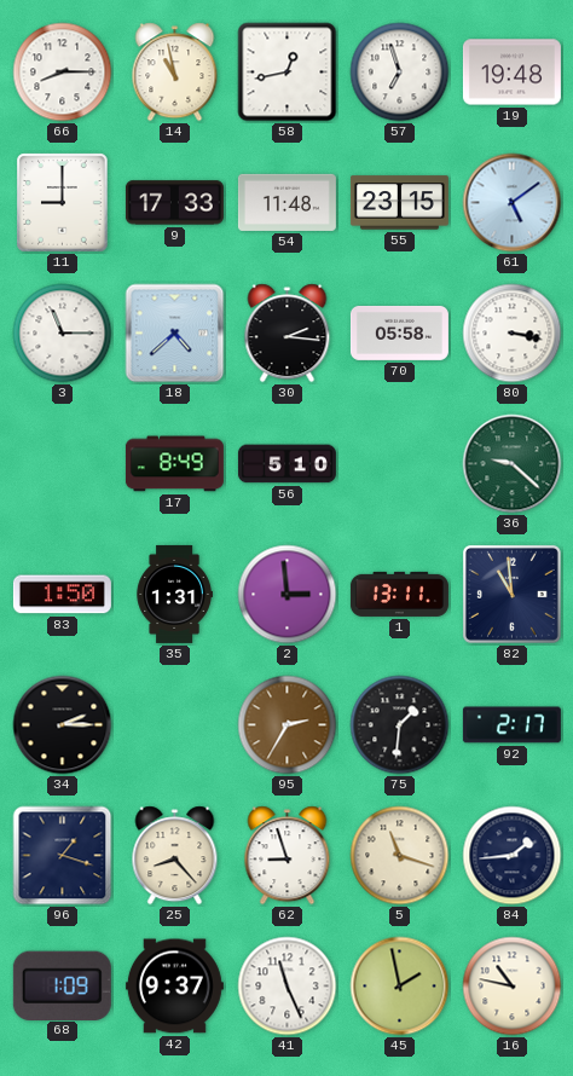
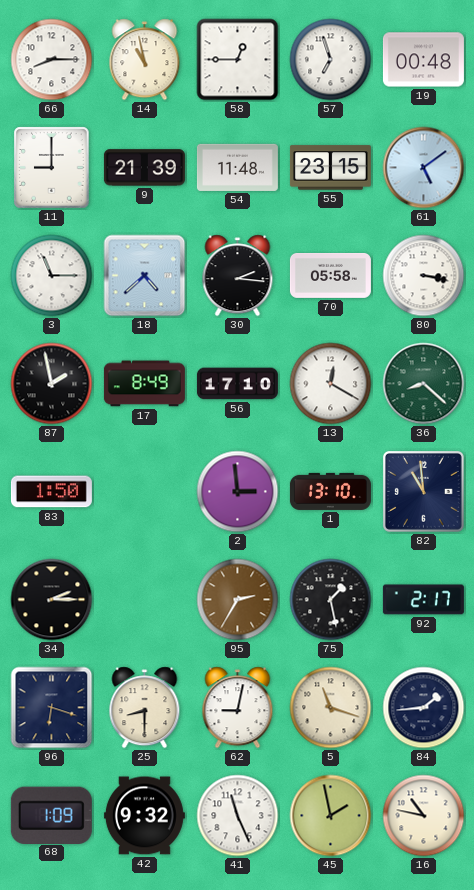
58: 12:43 -> 12:45 (238, 60)
19: 19:48 -> 00:48 (423, 60)
9: 17:33 -> 21:39 (144, 168)
87: none -> 1:58 (52, 384)
56: 5:10 -> 17:10 (237, 384)
13: none -> 12:20 (331, 384)
36: 9:22 -> 8:22 (424, 384)
35: 1:31 -> none (174, 594)
1: 13:11 -> 13:10 (330, 491)
75: 1:31 -> 1:28 (331, 600)
96: 1:18 -> 6:18 (52, 708)
25: 8:23 -> 8:30 (145, 708)
62: 8:57 -> 9:02 (238, 708)
42: 9:37 -> 9:32 (144, 816)
